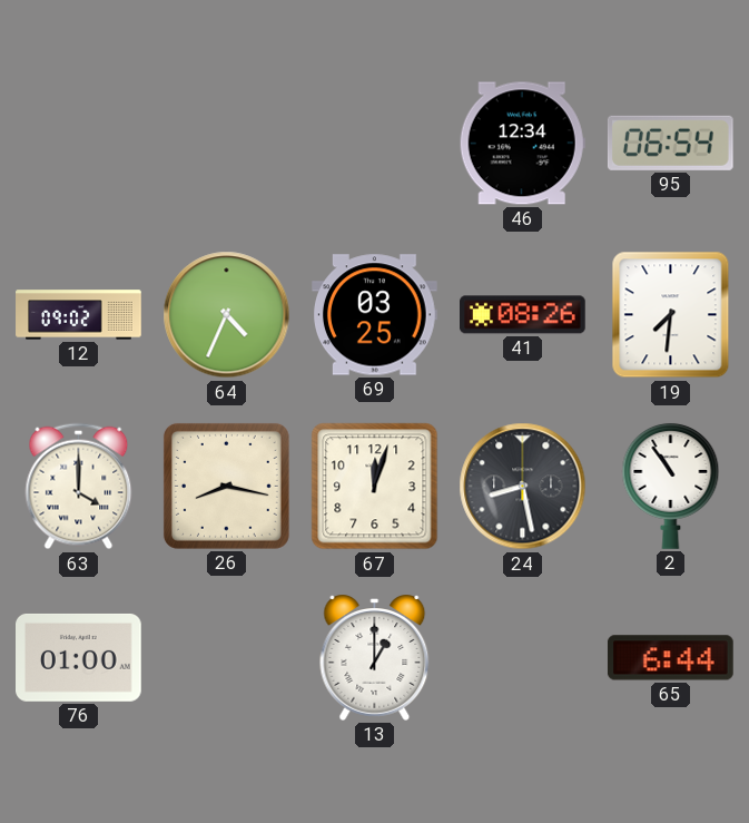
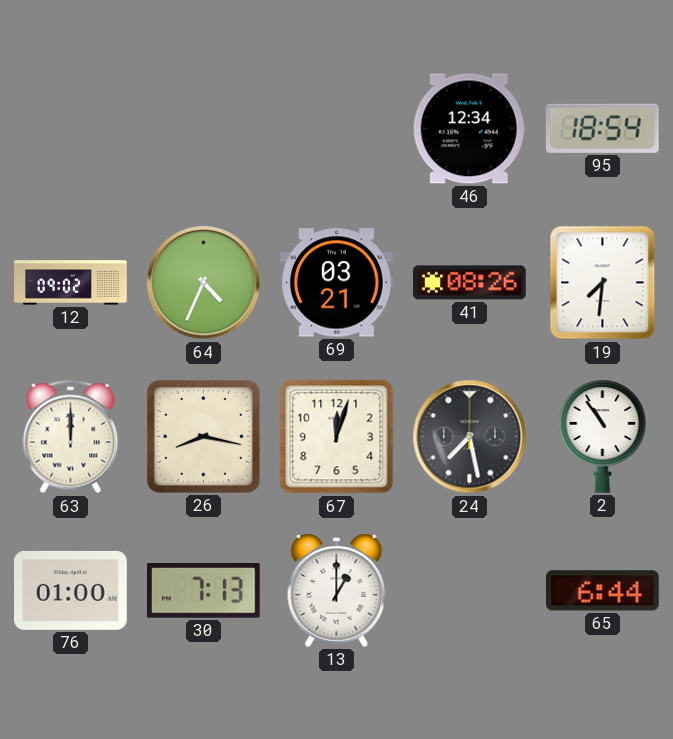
95: 06:54 -> 18:54 (602, 128)
69: 03:25 -> 03:21 (337, 283)
63: 4:00 -> 12:00 (71, 437)
24: 8:28 -> 7:28 (470, 437)
30: none -> 7:13 (203, 590)
